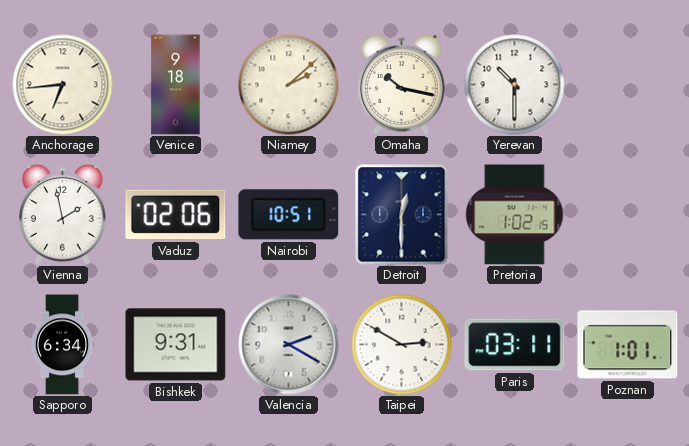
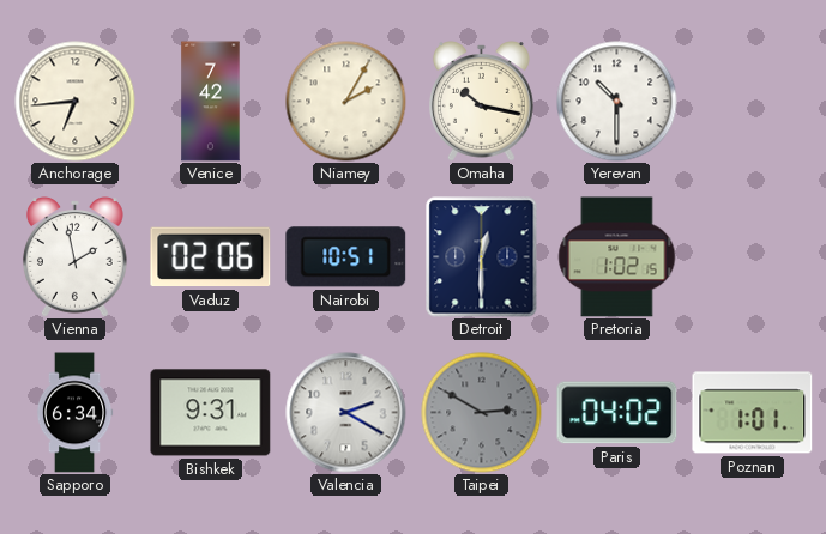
Venice: 9:18 -> 7:42 (211, 102)
Niamey: 2:08 -> 2:05 (346, 102)
Taipei dial: white -> grey (482, 413)
Paris: 03:11 -> 04:02 (617, 413)
